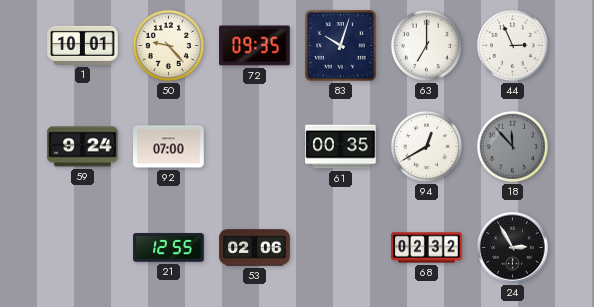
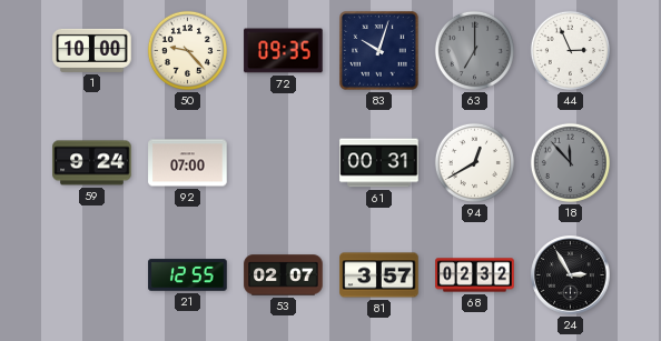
1: 10:01 -> 10:00 (92, 50)
63 dial: white -> grey (474, 50)
61: 00:35 -> 00:31 (379, 163)
53: 02:06 -> 02:07 (284, 275)
81: none -> 3:57 (379, 275)
